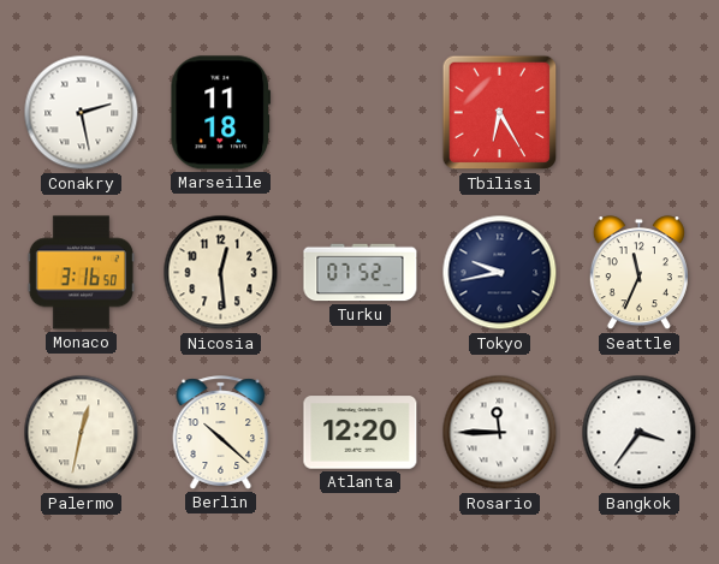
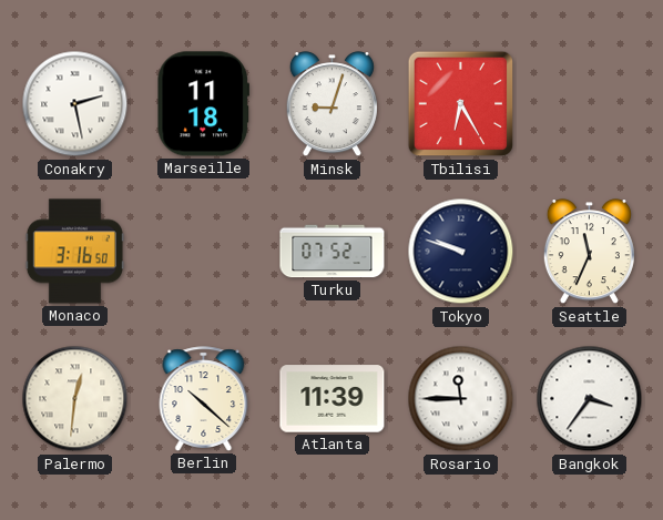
Minsk: none -> 9:03 (331, 104)
Nicosia: 12:29 -> none (221, 273)
Tokyo: 9:43 -> 9:48 (461, 252)
Palermo: 12:32 -> 12:31 (75, 399)
Atlanta: 12:20 -> 11:39 (333, 399)
